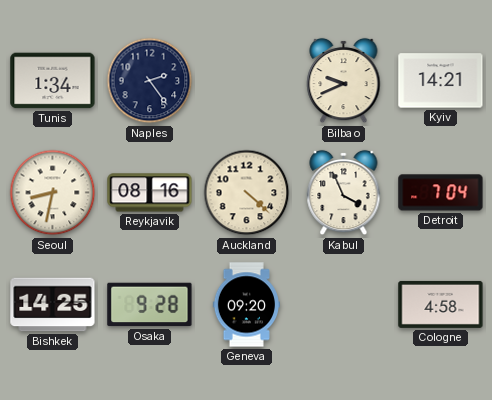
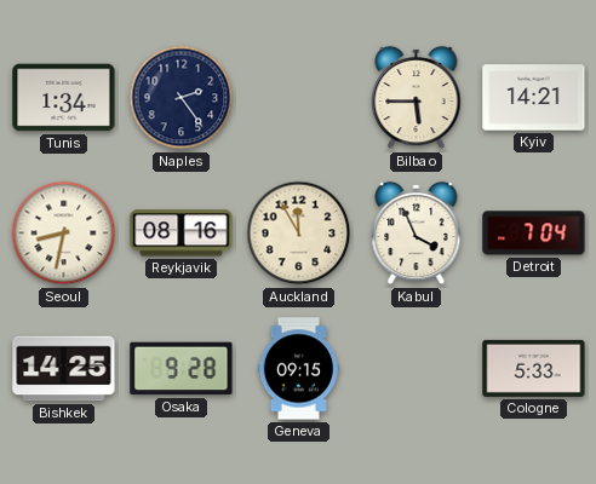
Bilbao: 9:41 -> 5:45 (417, 98)
Auckland: 4:22 -> 11:55 (299, 234)
Geneva: 09:20 -> 09:15 (298, 369)
Cologne: 4:58 -> 5:33 (534, 368)
